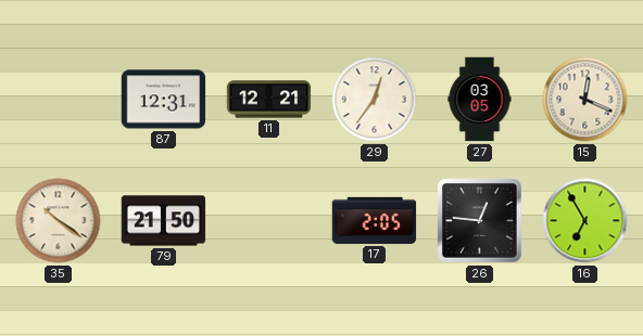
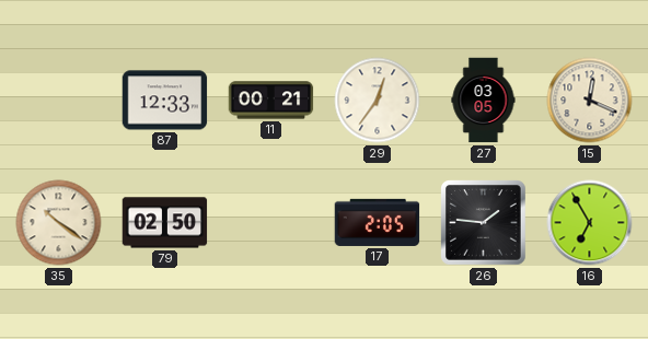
87: 12:31 -> 12:33 (165, 101)
11: 12:21 -> 00:21 (271, 101)
79: 21:50 -> 02:50 (165, 223)
26: 12:46 -> 1:46 (484, 223)
